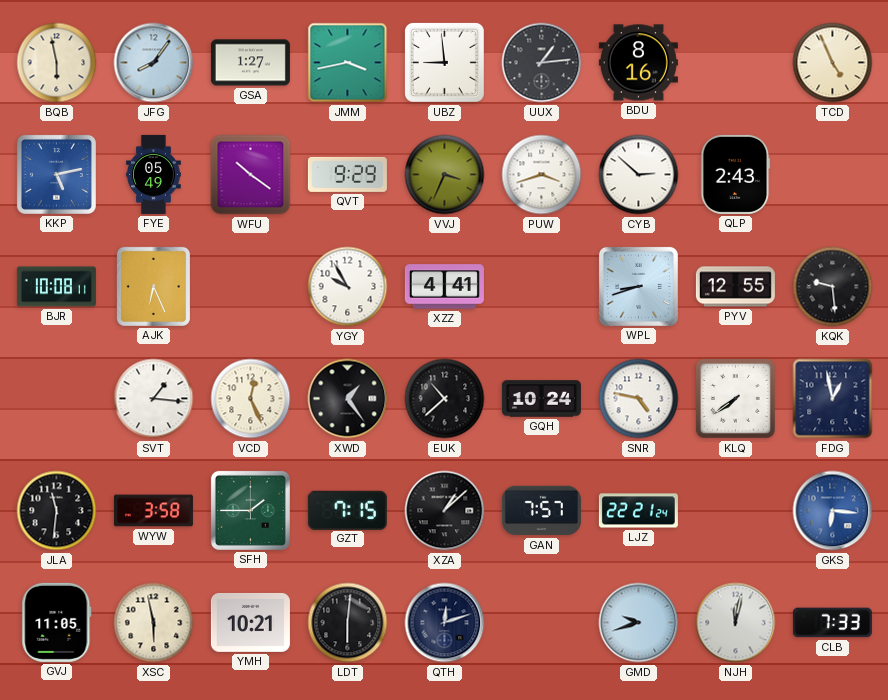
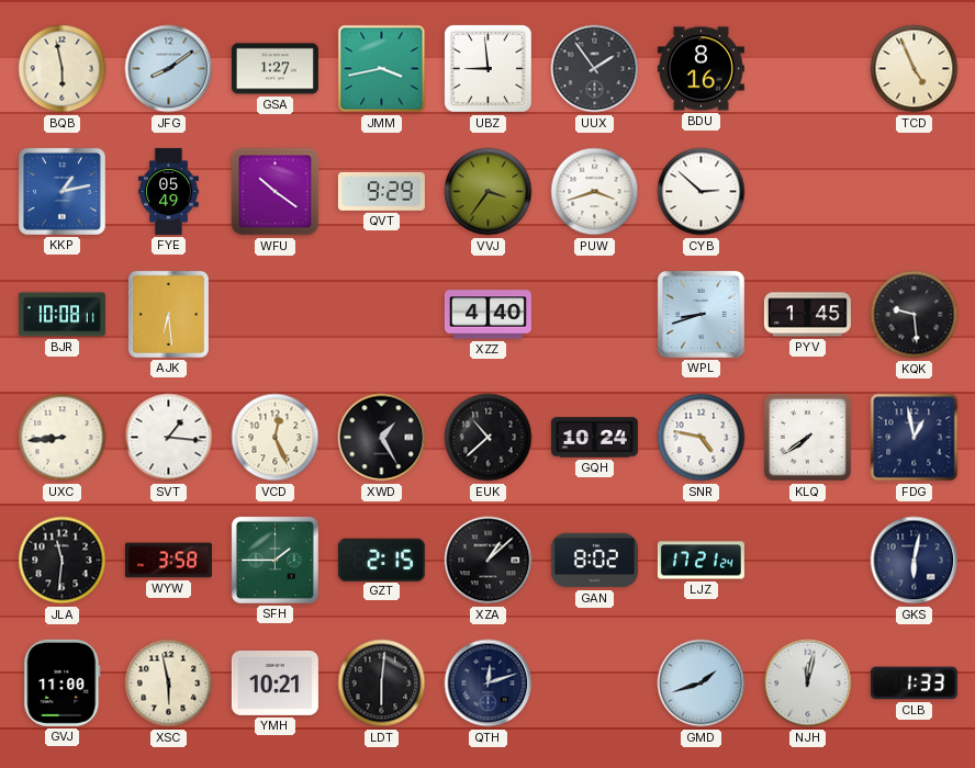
JFG: 8:06 -> 8:09 (169, 69)
UUX: 1:14 -> 1:54 (595, 69)
KKP: 5:13 -> 1:13 (61, 191)
VVJ: 3:34 -> 3:36 (489, 192)
QLP: 2:43 -> none (736, 174)
AJK: 6:26 -> 6:29 (168, 314)
YGY: 9:55 -> none (348, 287)
XZZ: 4:41 -> 4:40 (487, 315)
PYV: 12:55 -> 1:45 (807, 315)
UXC: none -> 8:44 (63, 438)
XWD: 1:24 -> 1:25 (382, 438)
GZT: 7:15 -> 2:15 (381, 560)
GAN: 7:57 -> 8:02 (594, 561)
LJZ: 22:21 -> 17:21 (701, 561)
GKS: 6:16 -> 6:02 (915, 561)
GKS dial: blue -> navy (915, 561)
GVJ: 11:05 -> 11:00 (63, 682)
GMD: 9:42 -> 1:42 (702, 684)
CLB: 7:33 -> 1:33 (914, 684)
